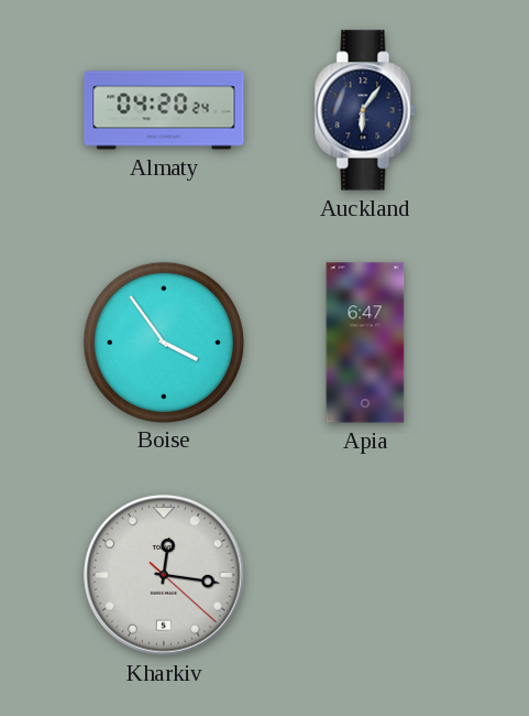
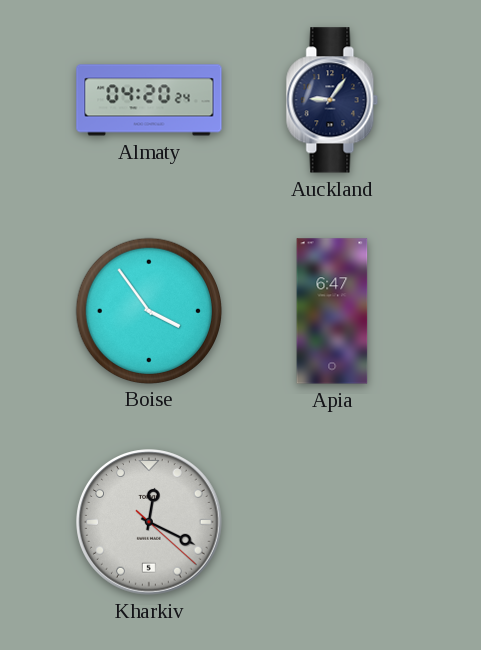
Auckland: 6:06 -> 9:06 (332, 100)
Kharkiv: 12:16 -> 12:19 (149, 522)
